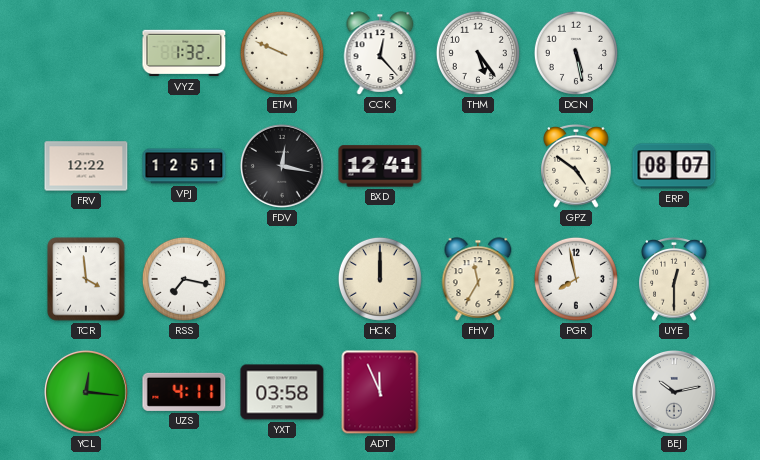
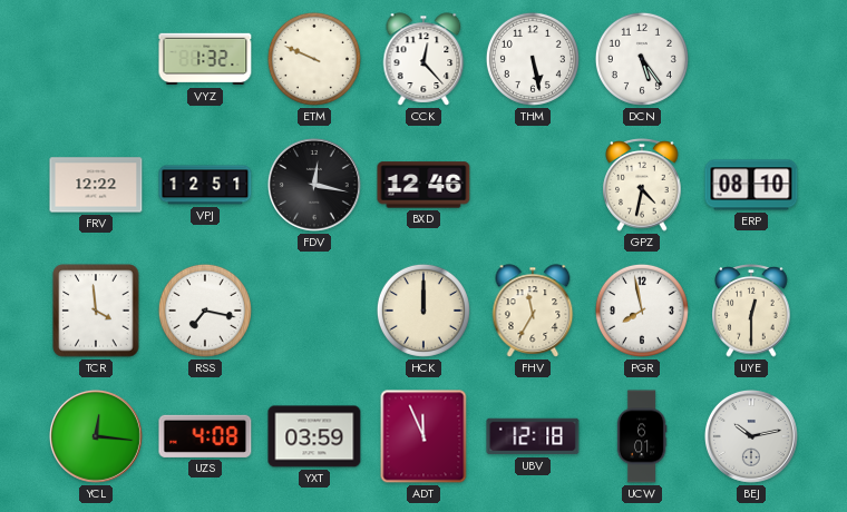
THM: 5:24 -> 5:28 (533, 59)
DCN: 5:28 -> 5:24 (642, 59)
BXD: 12:41 -> 12:46 (423, 185)
GPZ: 4:51 -> 4:32 (642, 186)
ERP: 08:07 -> 08:10 (751, 185)
UZS: 4:11 -> 4:08 (205, 436)
YXT: 03:58 -> 03:59 (314, 436)
UBV: none -> 12:18 (533, 436)
UCW: none -> 6:01 (642, 436)
